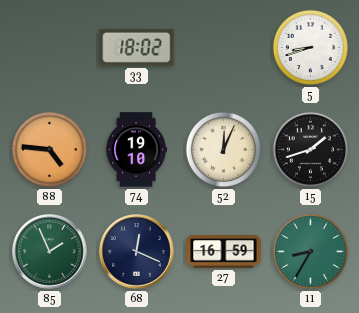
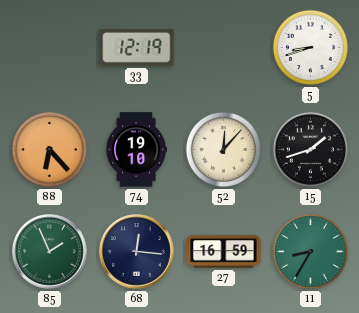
33: 18:02 -> 12:19 (137, 47)
88: 4:46 -> 6:23 (49, 149)
52: 12:04 -> 12:07 (223, 149)
68: 12:19 -> 12:16 (137, 252)
